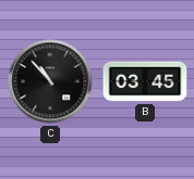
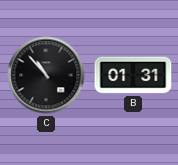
B: 03:45 -> 01:31 (133, 75)
